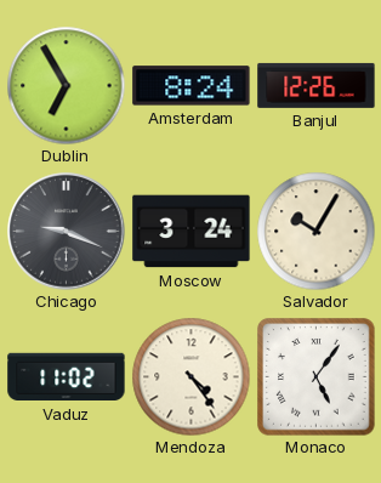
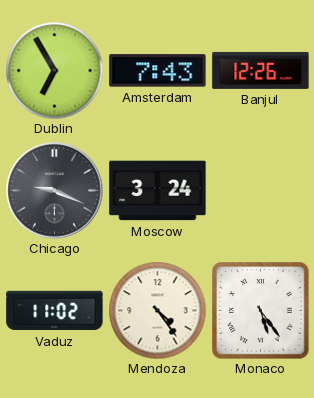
Amsterdam: 8:24 -> 7:43 (158, 71)
Salvador: 10:05 -> none (315, 231)
Monaco: 5:06 -> 5:24 (261, 311)
